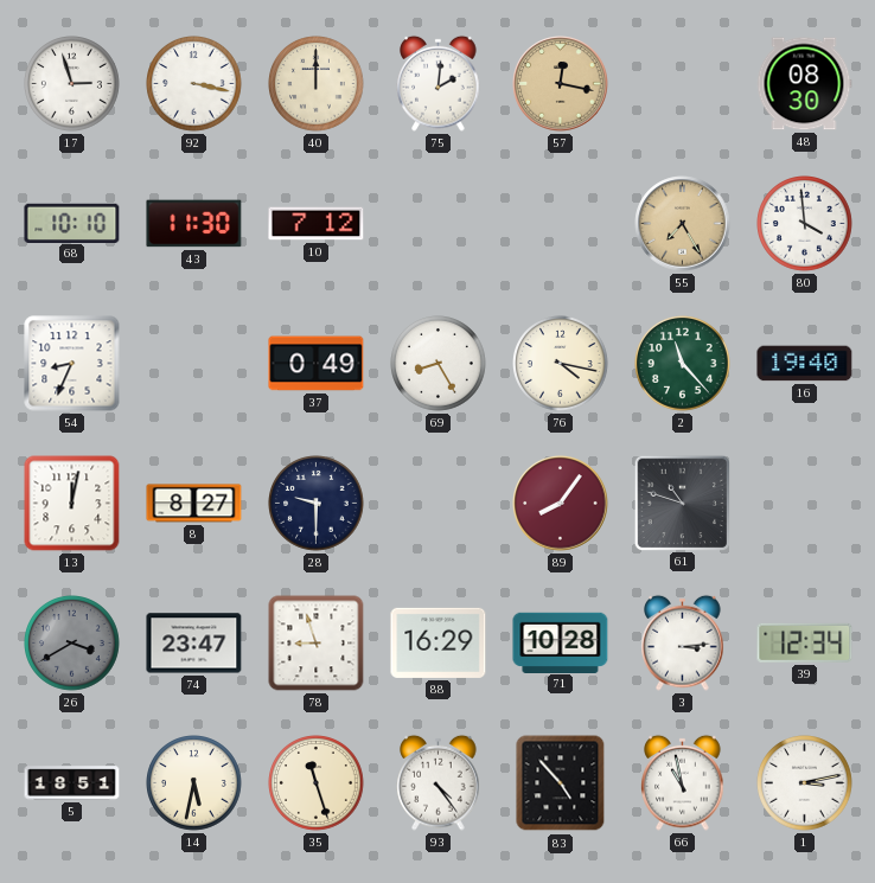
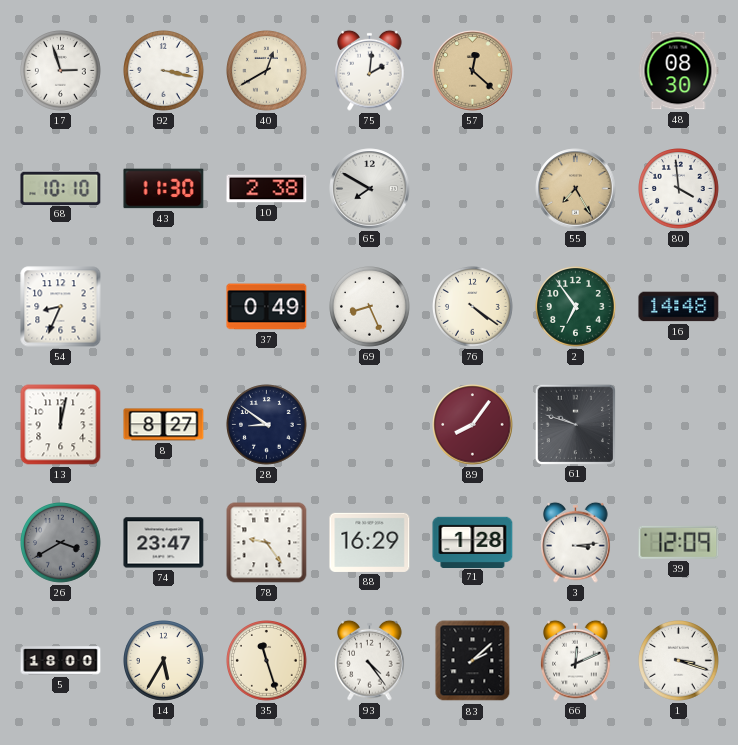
40: 12:00 -> 12:40 (267, 71)
57: 12:17 -> 12:22 (473, 71)
10: 7:12 -> 2:38 (267, 189)
65: none -> 7:50 (370, 189)
69: 8:25 -> 8:26 (370, 307)
76: 4:17 -> 4:21 (473, 307)
2: 11:23 -> 6:54 (576, 307)
16: 19:40 -> 14:48 (679, 307)
28: 9:30 -> 8:51 (267, 425)
61: 10:48 -> 9:48 (575, 424)
78: 8:57 -> 9:24 (267, 543)
71: 10:28 -> 1:28 (473, 542)
39: 12:34 -> 12:09 (679, 542)
5: 18:51 -> 18:00 (61, 661)
14: 5:32 -> 5:35 (164, 661)
83: 4:53 -> 2:08 (473, 661)
66: 10:58 -> 12:11 (576, 660)
1: 3:13 -> 3:18 (679, 661)
